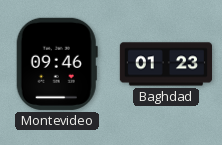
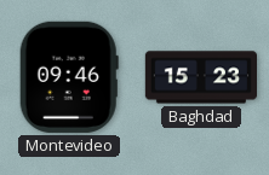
Baghdad: 01:23 -> 15:23 (200, 77)
